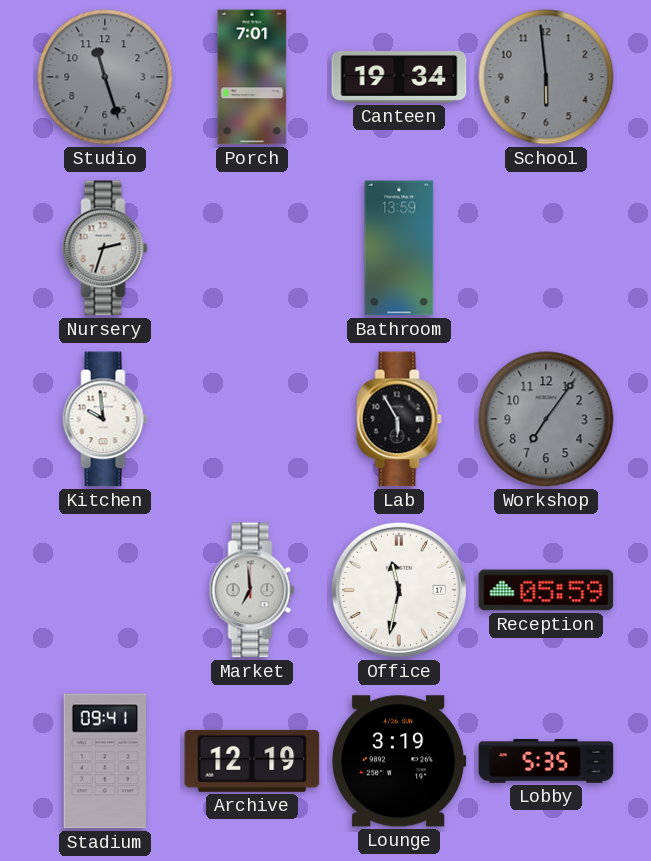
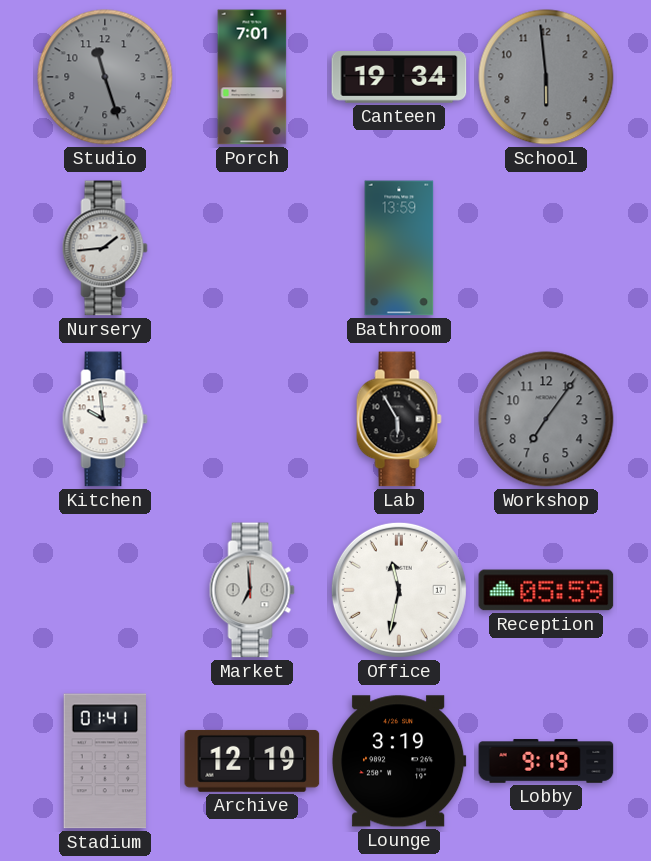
Nursery: 2:33 -> 1:44 (105, 248)
Stadium: 09:41 -> 01:41 (104, 761)
Lobby: 5:35 -> 9:19 (546, 761)
